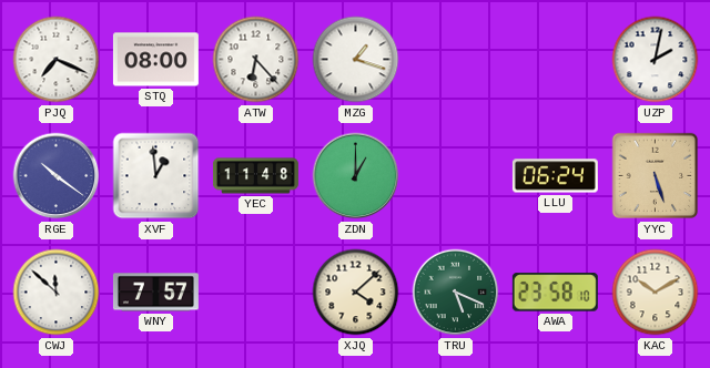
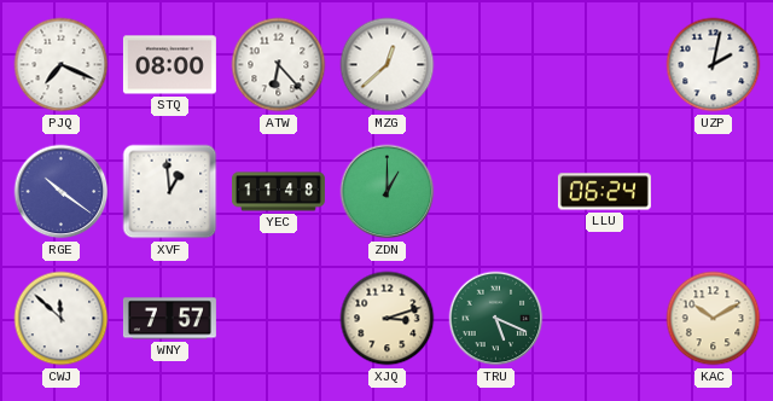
MZG: 1:18 -> 12:38 (388, 65)
YYC: 5:27 -> none (656, 176)
XJQ: 4:08 -> 3:12 (388, 319)
AWA: 23:58 -> none (555, 293)
